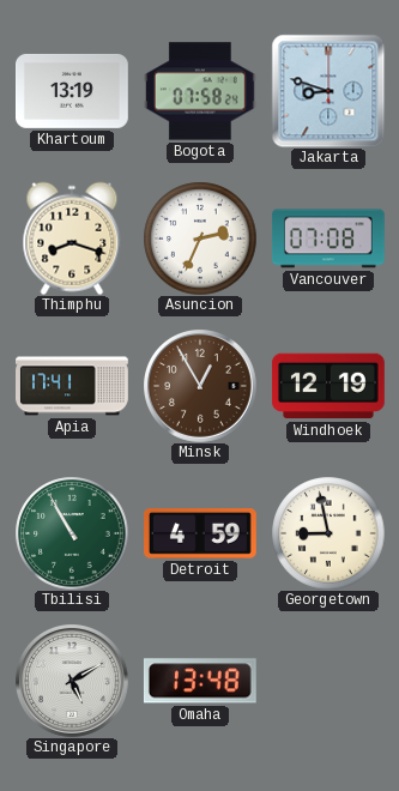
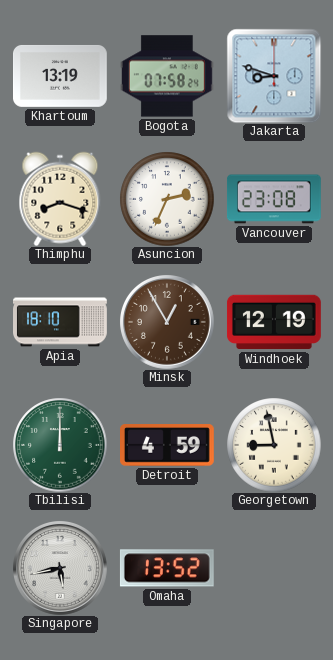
Vancouver: 07:08 -> 23:08 (274, 199)
Apia: 17:41 -> 18:10 (61, 322)
Tbilisi: 10:55 -> 12:00 (60, 445)
Singapore: 5:10 -> 5:43 (60, 568)
Omaha: 13:48 -> 13:52 (167, 568)
